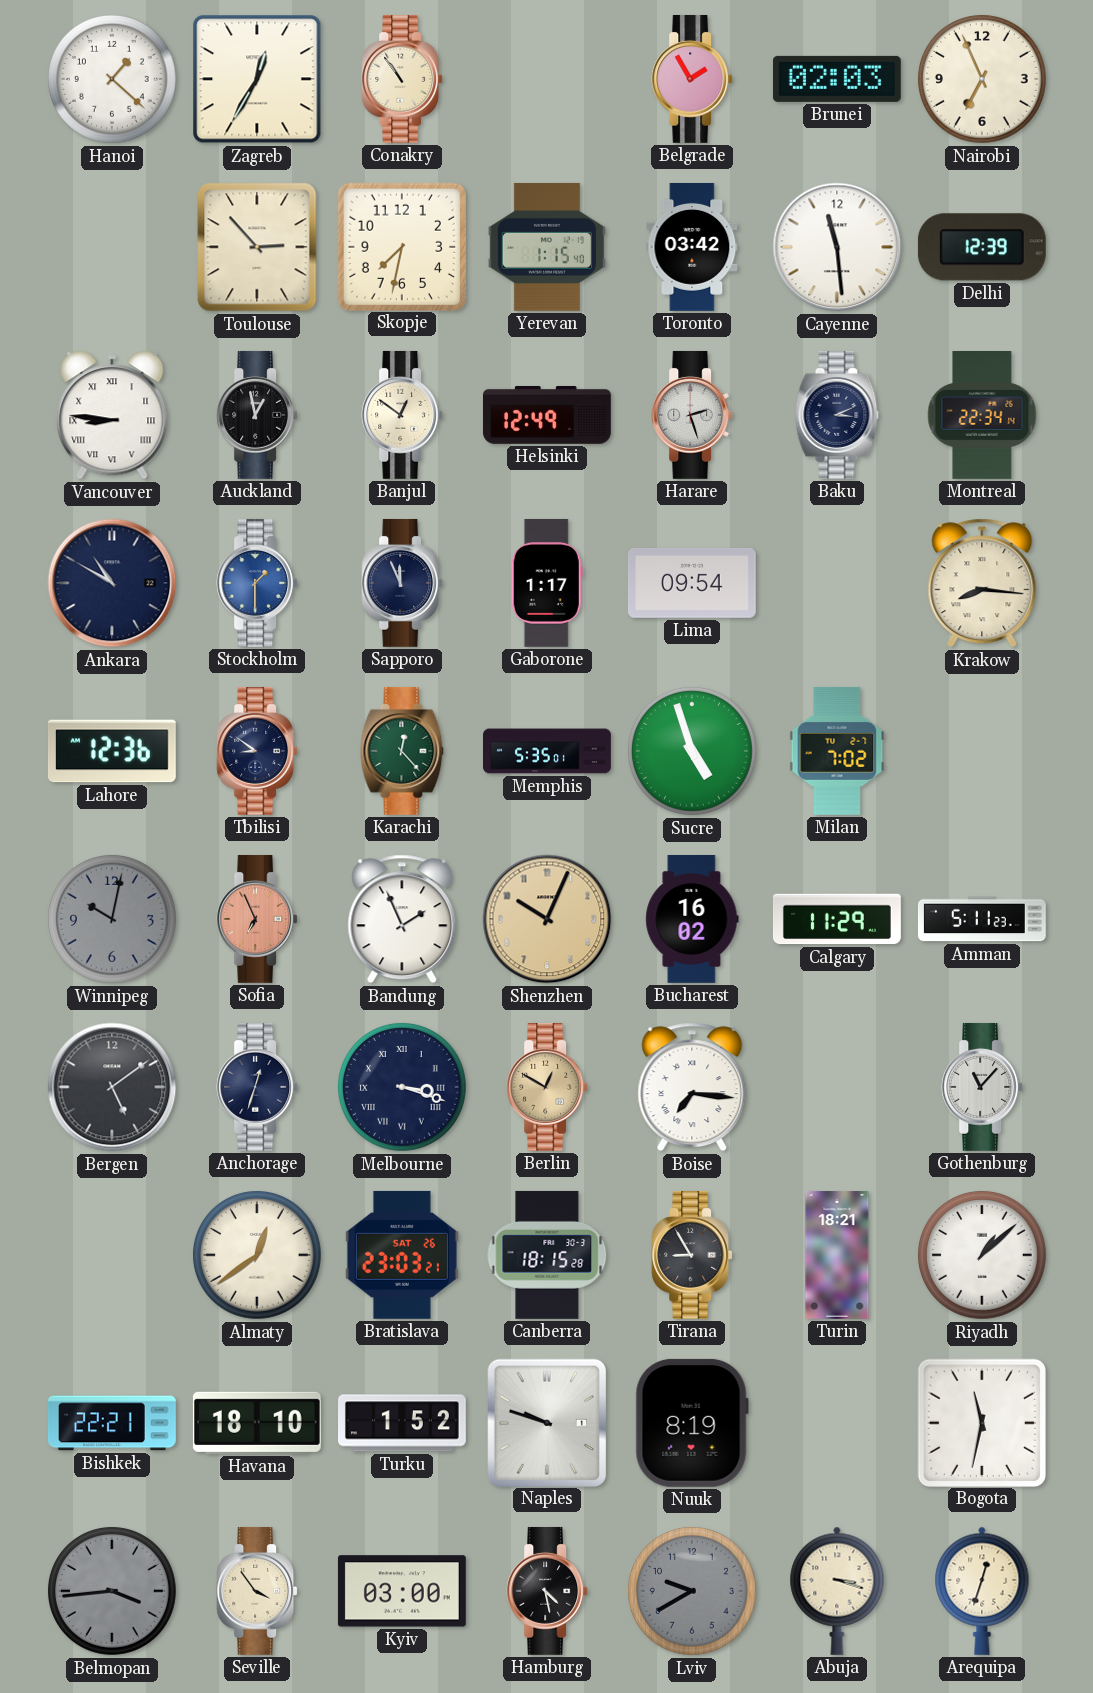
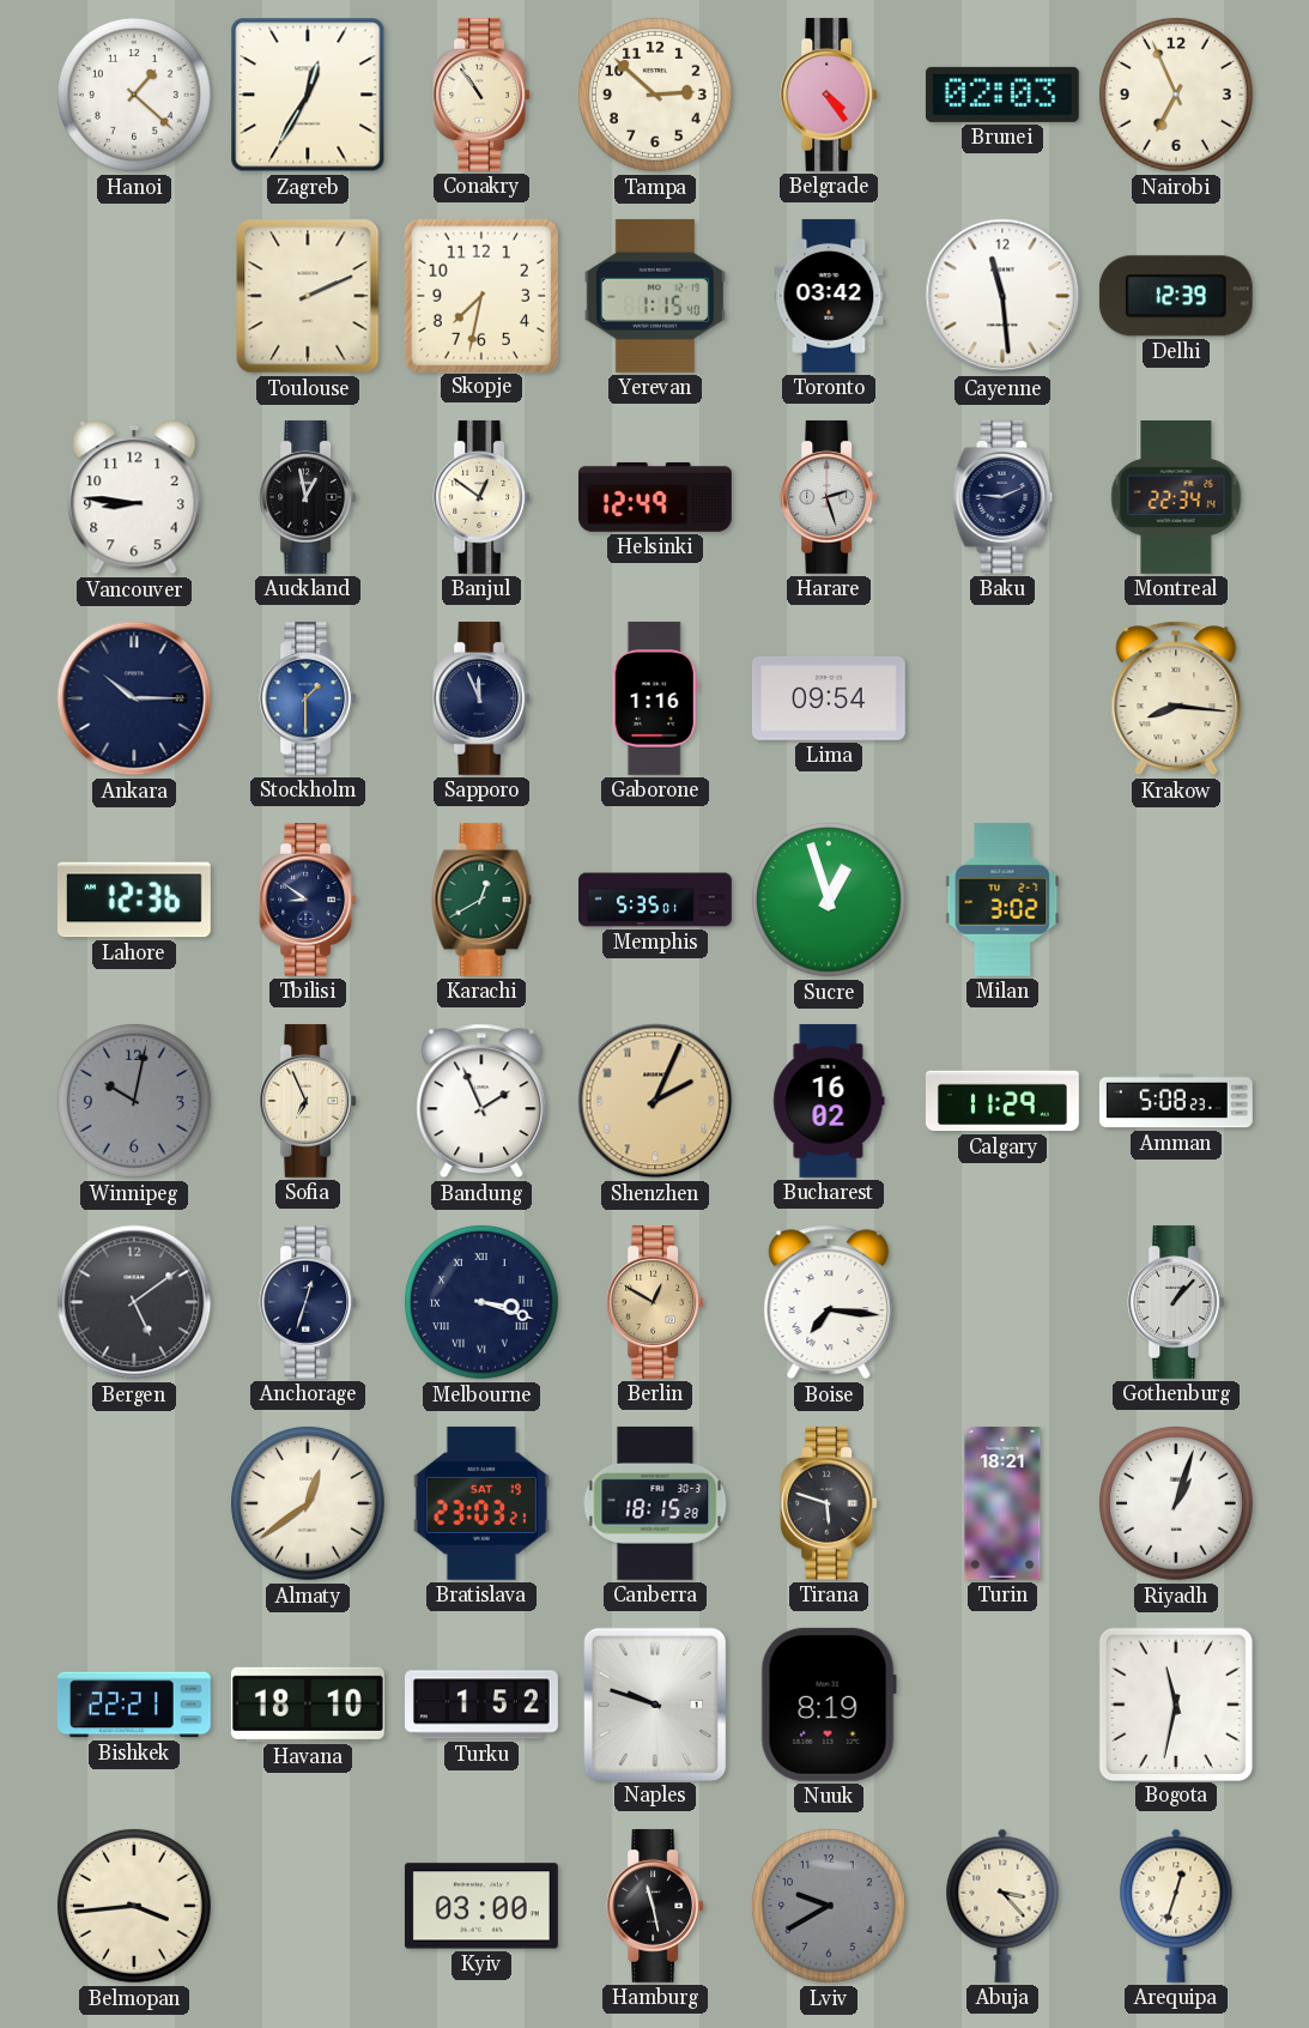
Tampa: none -> 2:52 (655, 95)
Belgrade: 1:55 -> 4:24 (829, 95)
Toulouse: 2:53 -> 2:11 (308, 296)
Vancouver numerals: Roman -> Arabic (134, 497)
Baku: 3:11 -> 9:11 (1002, 497)
Ankara: 10:50 -> 10:15 (134, 698)
Gaborone: 1:17 -> 1:16 (655, 698)
Karachi: 12:23 -> 12:40 (481, 900)
Sucre: 4:57 -> 12:57 (829, 900)
Milan: 7:02 -> 3:02 (1002, 900)
Sofia dial: salmon -> cream (308, 1101)
Shenzhen: 10:04 -> 2:04 (655, 1101)
Amman: 5:11 -> 5:08 (1176, 1101)
Gothenburg: 11:07 -> 1:07 (1176, 1302)
Bratislava date: SAT 26 -> SAT 19 (481, 1503)
Tirana: 8:55 -> 5:48 (829, 1503)
Riyadh: 1:08 -> 1:03 (1176, 1503)
Belmopan dial: grey -> cream (134, 1906)
Seville: 3:54 -> none (257, 1591)
Hamburg: 4:28 -> 11:28 (655, 1906)
Abuja: 3:18 -> 3:23 (1002, 1906)
